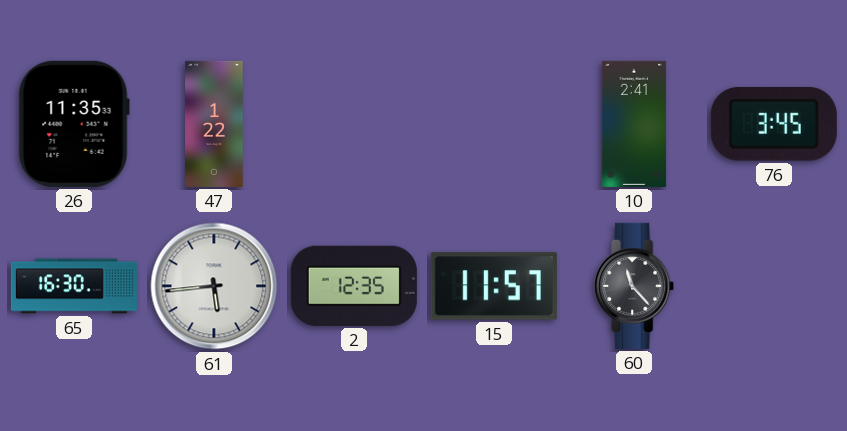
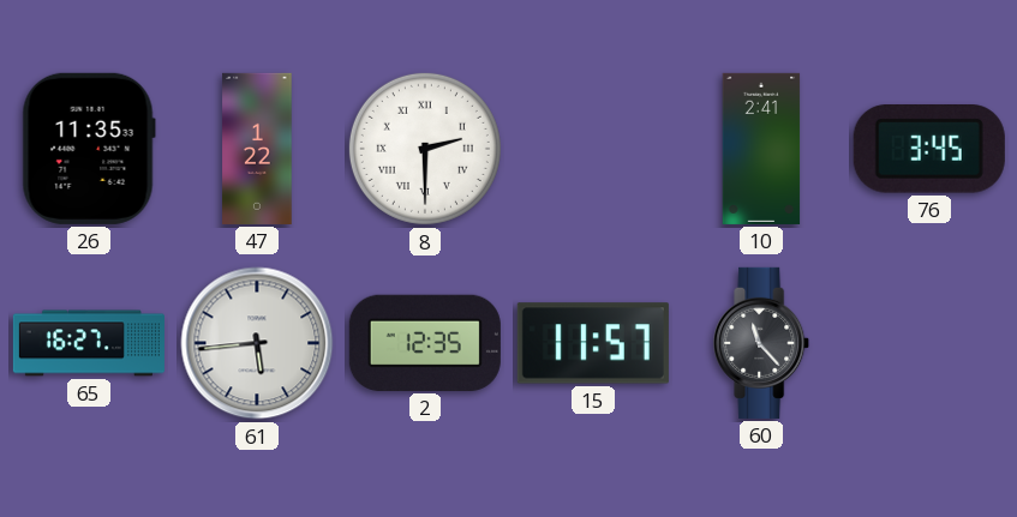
8: none -> 2:30 (425, 149)
65: 16:30 -> 16:27 (89, 343)
